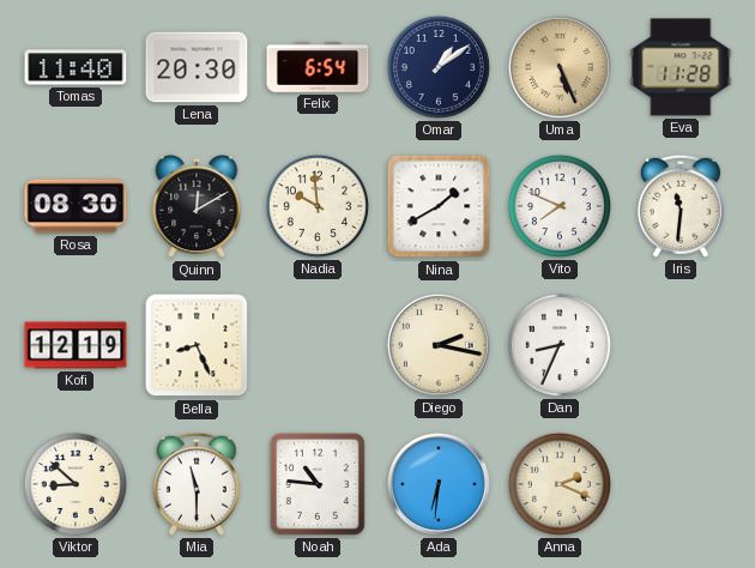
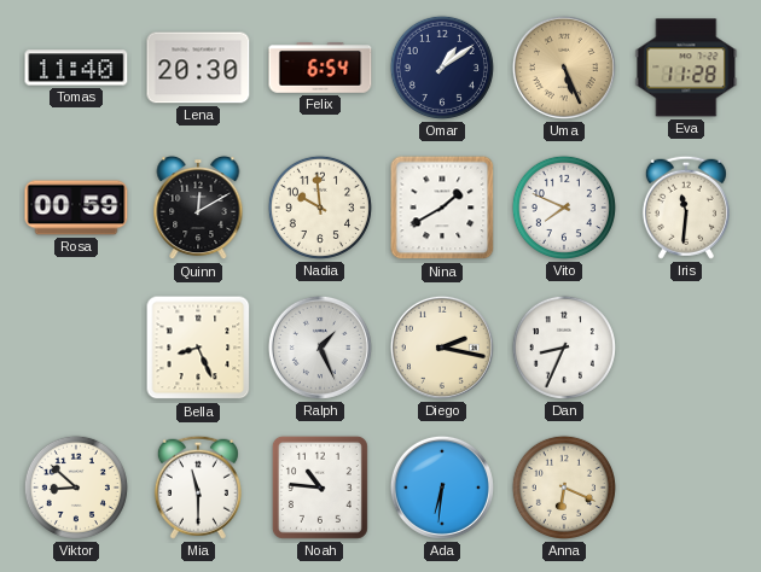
Rosa: 08:30 -> 00:59 (76, 208)
Kofi: 12:19 -> none (75, 345)
Ralph: none -> 1:26 (320, 348)
Anna: 2:19 -> 6:19 (564, 488)
